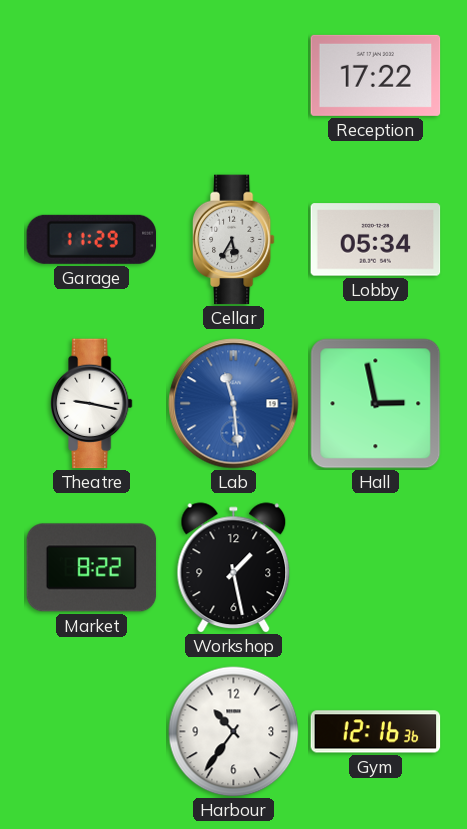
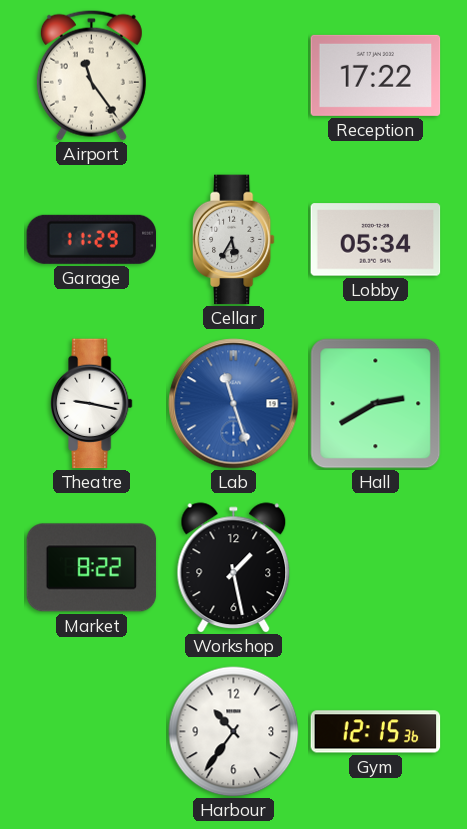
Airport: none -> 11:24 (91, 75)
Lab: 11:29 -> 11:27 (234, 404)
Hall: 2:58 -> 2:40 (376, 404)
Gym: 12:16 -> 12:15 (376, 732)
